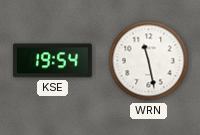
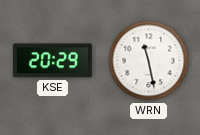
KSE: 19:54 -> 20:29 (52, 61)
